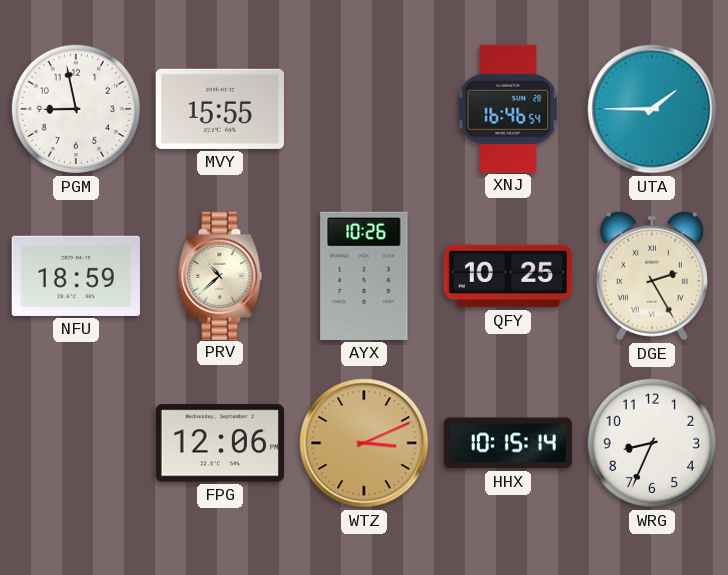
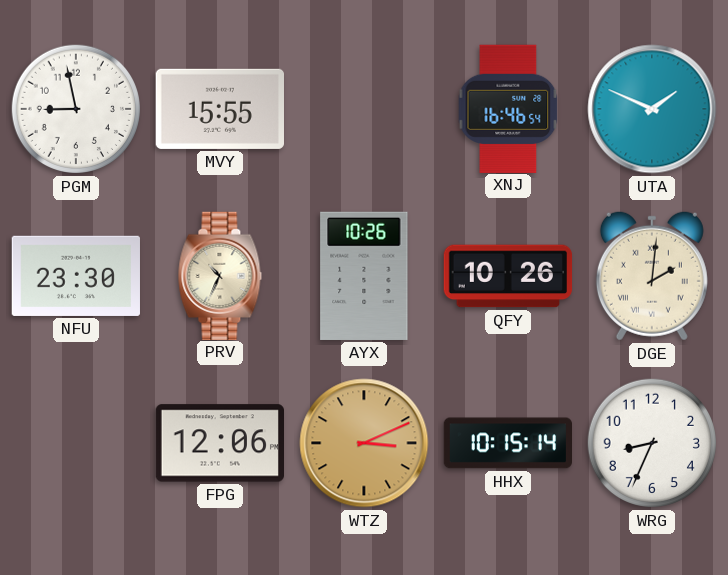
UTA: 1:45 -> 1:49 (652, 109)
NFU: 18:59 -> 23:30 (76, 276)
PRV: 10:38 -> 10:34 (220, 275)
QFY: 10:25 -> 10:26 (508, 276)
DGE: 2:25 -> 2:01 (652, 276)
